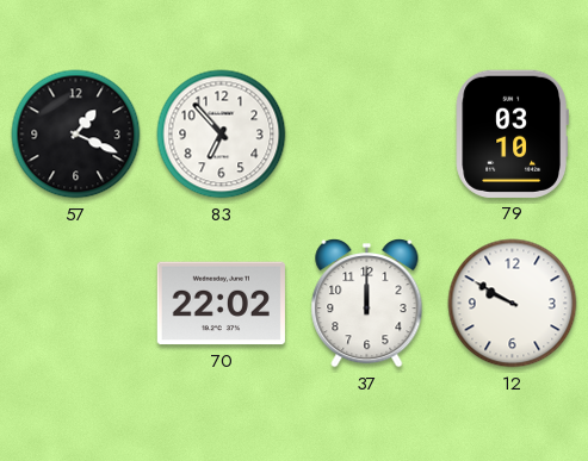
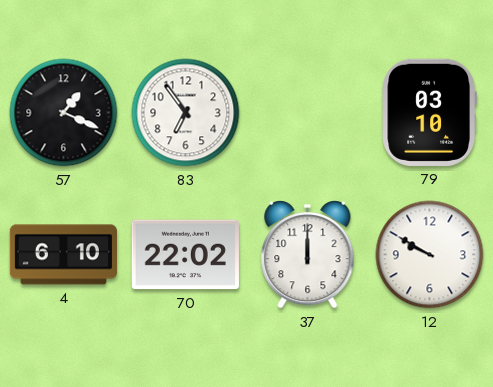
83: 6:53 -> 6:54 (186, 113)
4: none -> 6:10 (63, 255)
